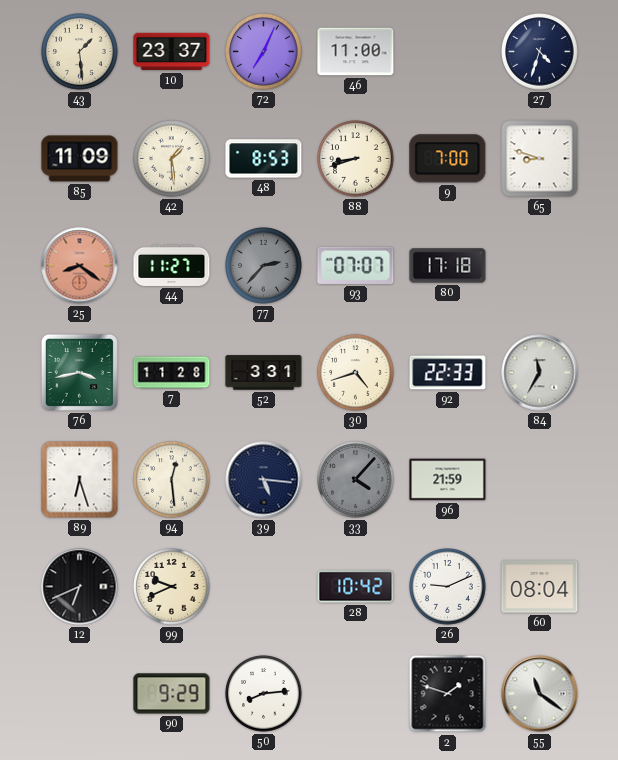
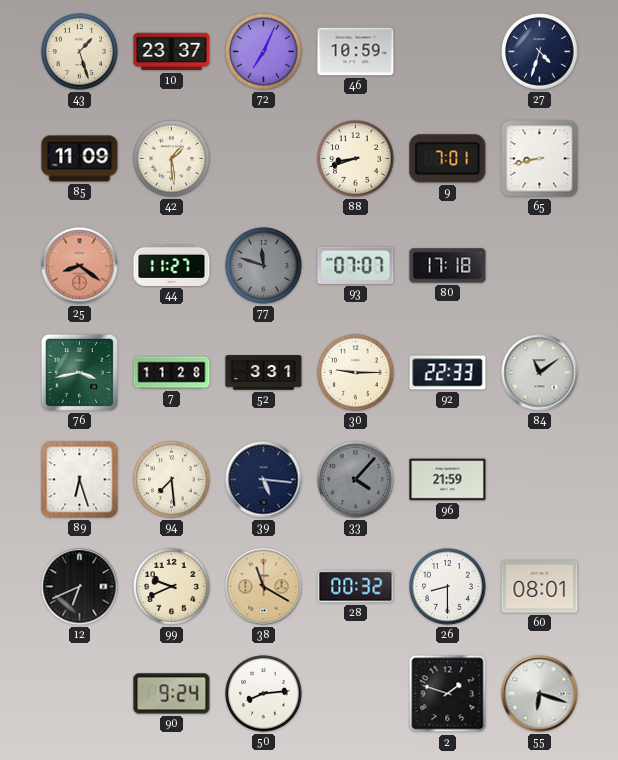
43: 1:29 -> 1:27 (80, 52)
46: 11:00 -> 10:59 (356, 52)
48: 8:53 -> none (264, 159)
9: 7:00 -> 7:01 (448, 159)
65: 8:48 -> 8:43 (540, 159)
77: 2:37 -> 11:48 (264, 266)
30: 4:42 -> 9:15 (356, 373)
84: 11:35 -> 11:09 (540, 373)
94: 12:29 -> 7:29 (172, 480)
38: none -> 11:20 (264, 587)
28: 10:42 -> 00:32 (356, 587)
26: 9:11 -> 8:30 (448, 587)
60: 08:04 -> 08:01 (540, 587)
90: 9:29 -> 9:24 (172, 694)
55: 11:21 -> 6:18 (540, 694)
